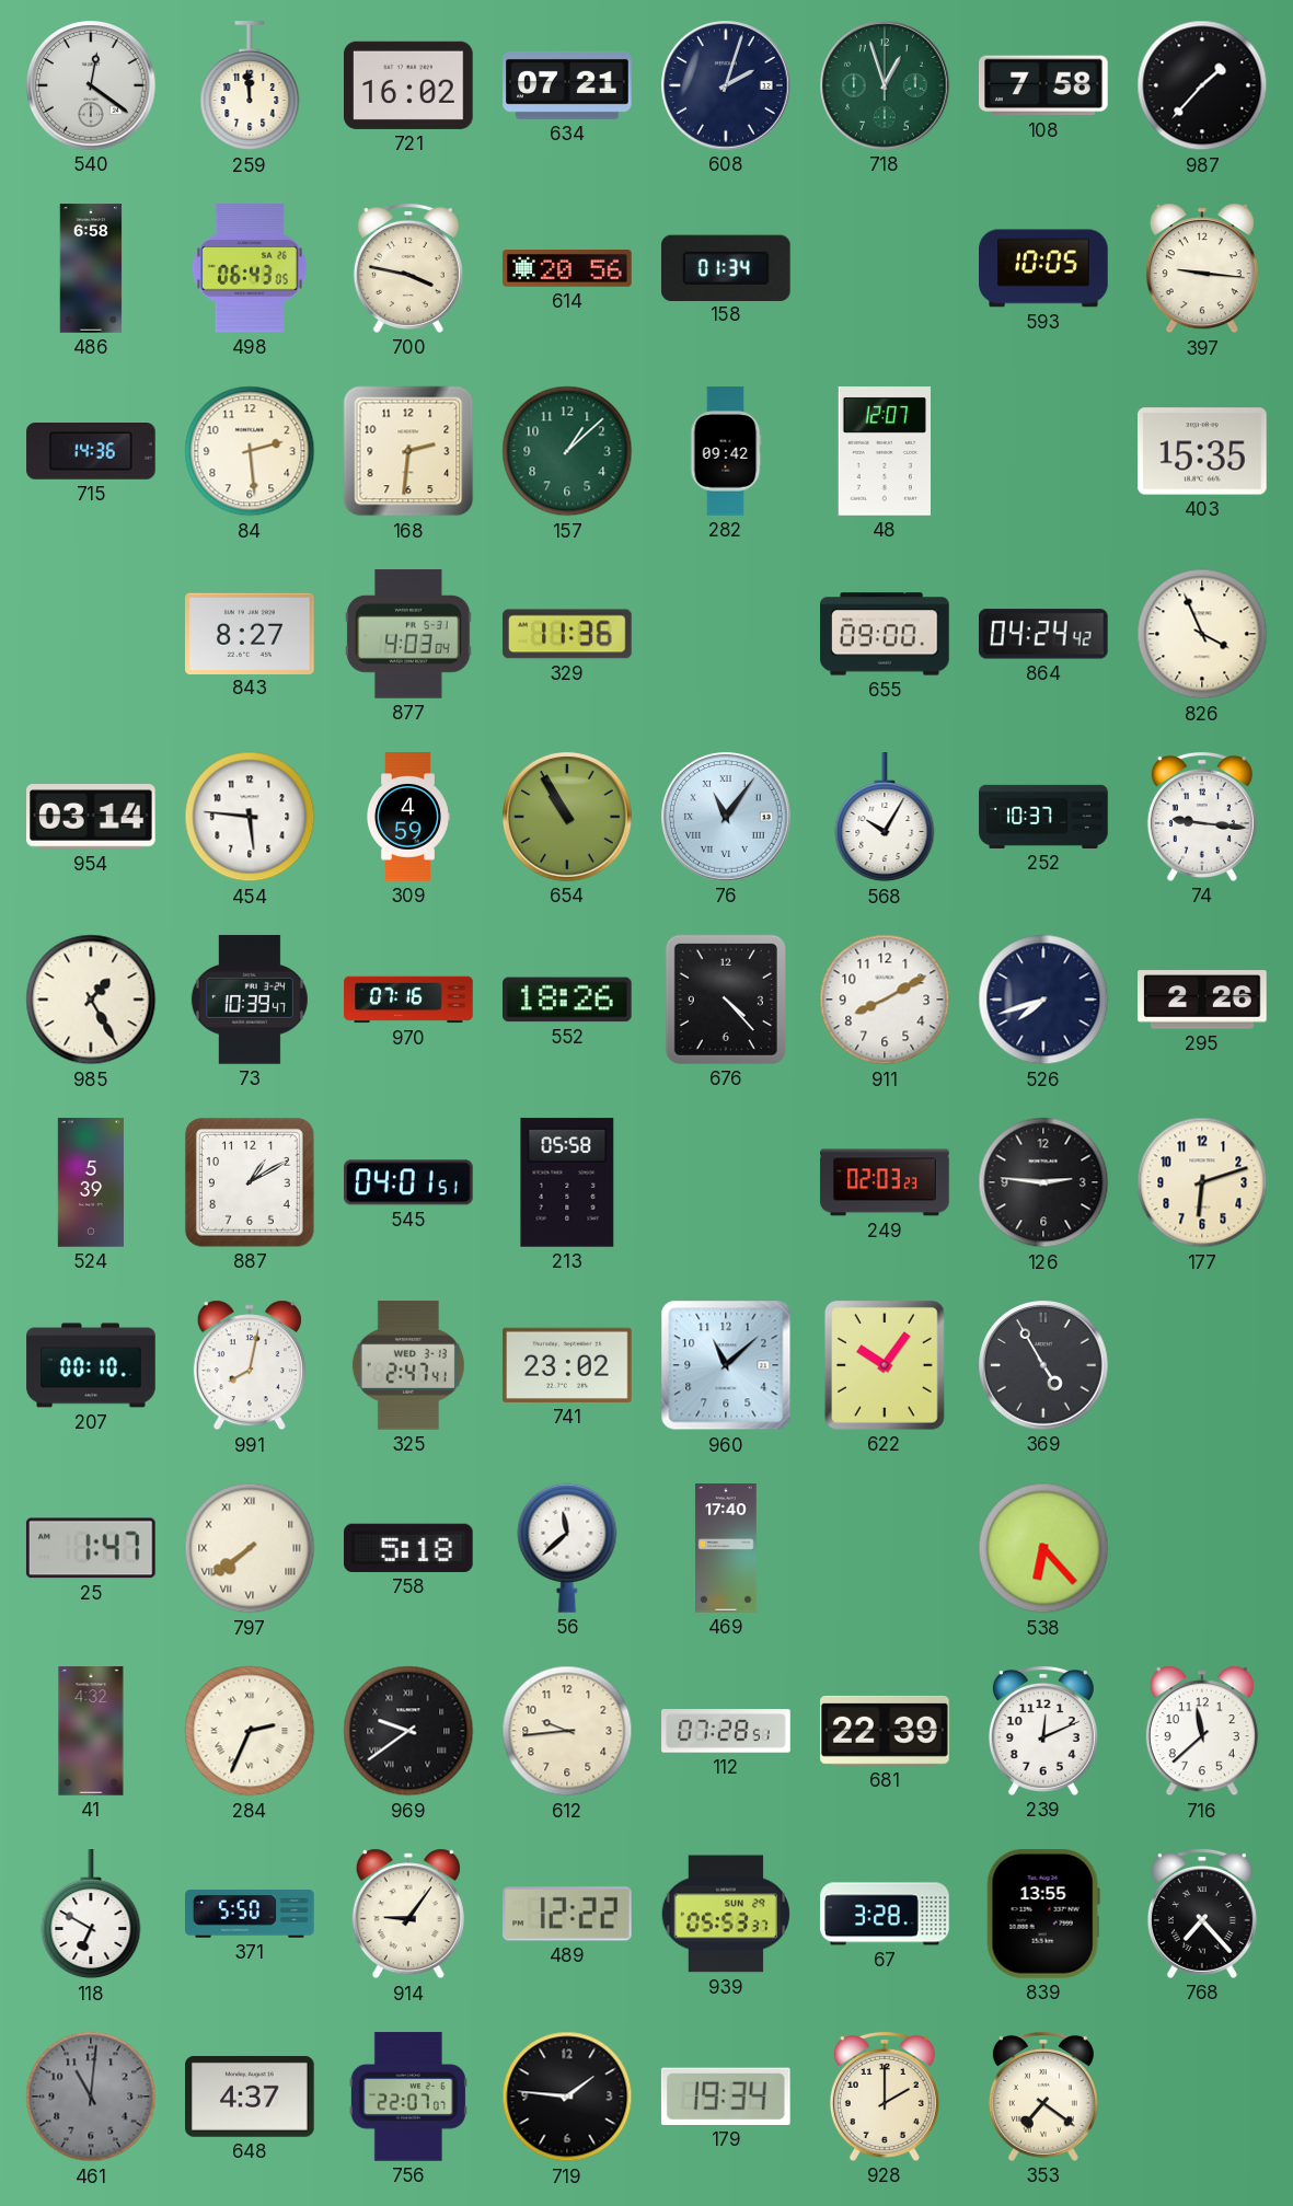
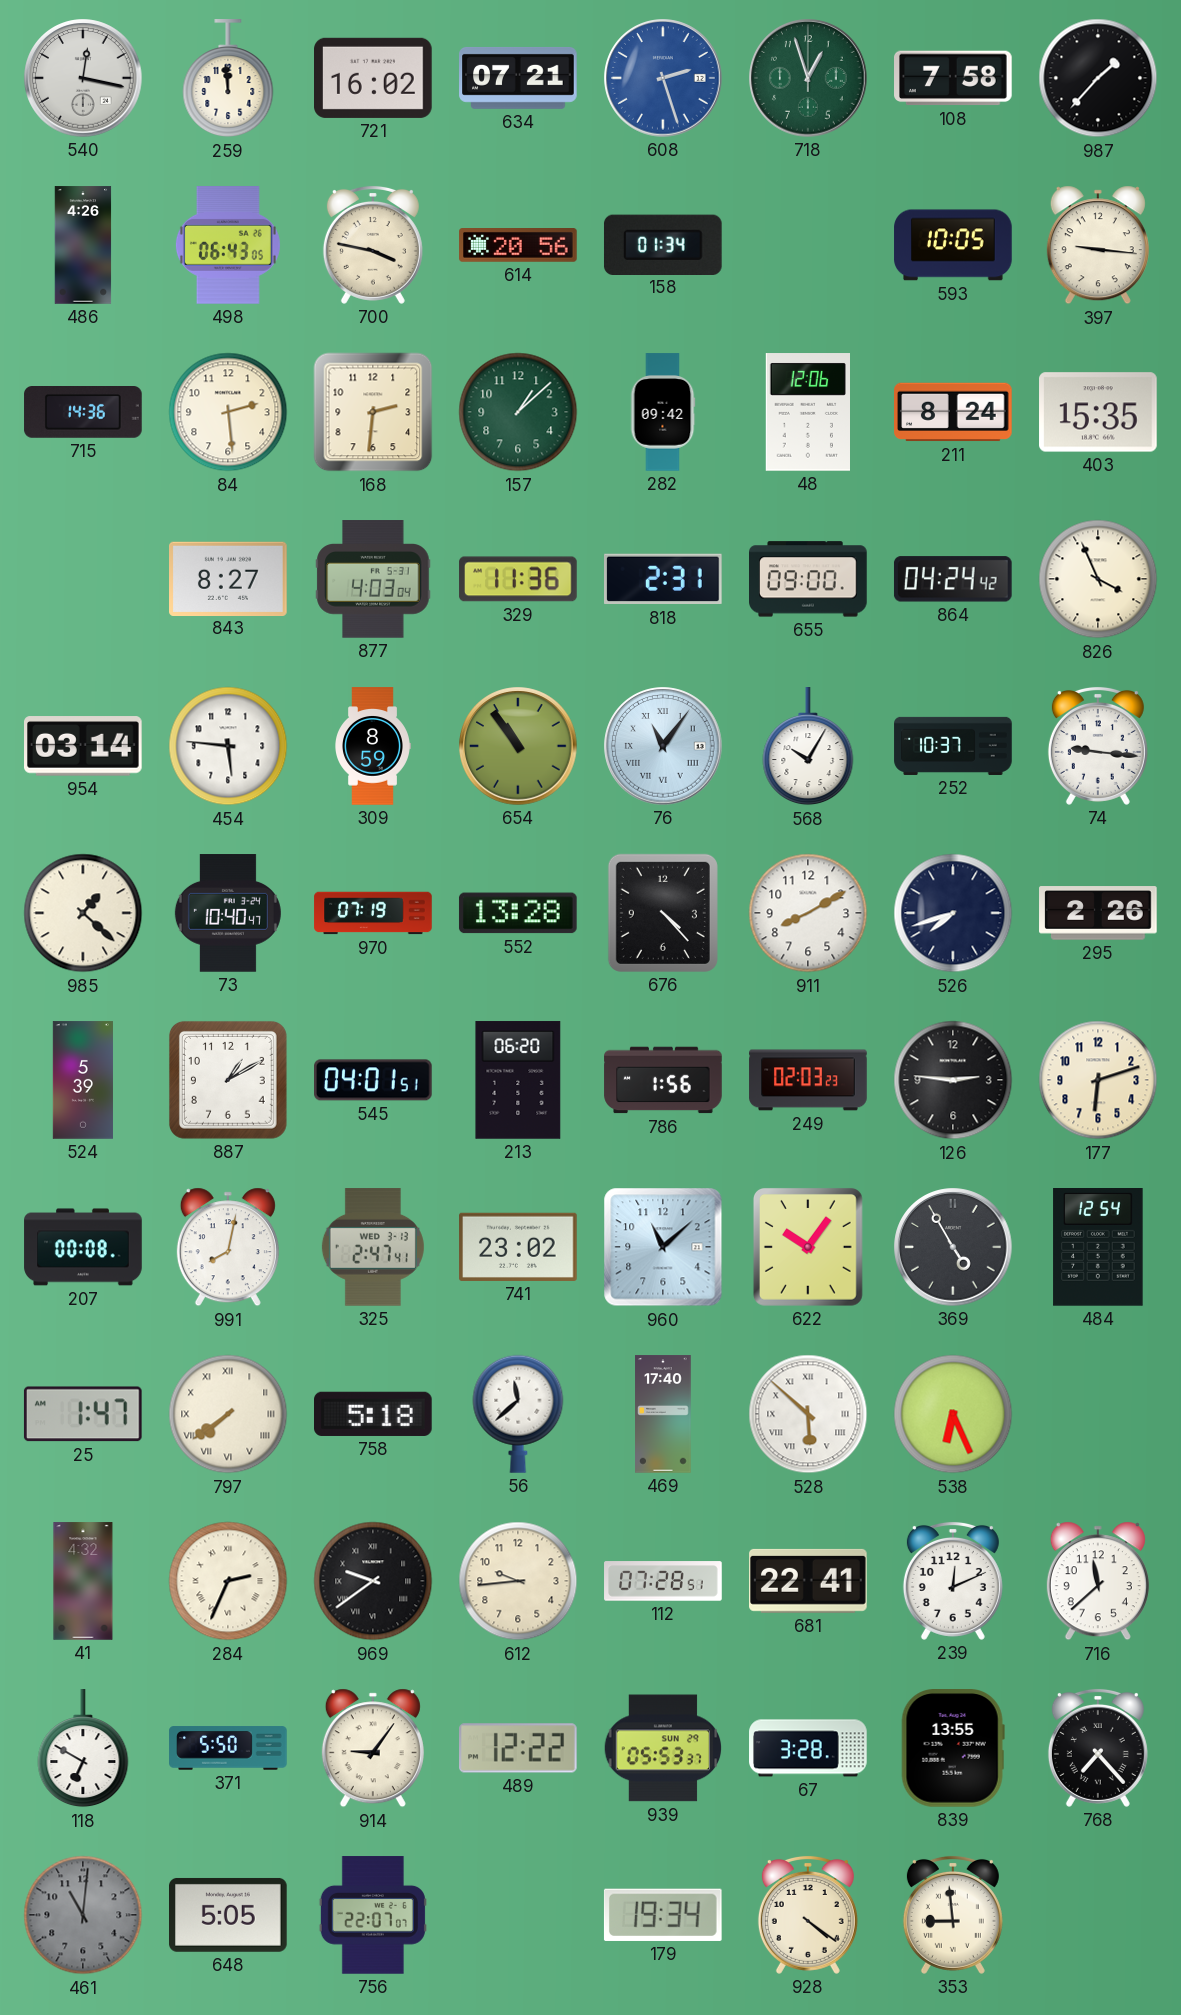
540: 12:21 -> 12:17 (83, 78)
608: 2:03 -> 2:27 (663, 78)
608 dial: navy -> blue (663, 78)
486: 6:58 -> 4:26 (83, 245)
48: 12:07 -> 12:06 (807, 412)
211: none -> 8:24 (953, 412)
818: none -> 2:31 (664, 579)
309: 4:59 -> 8:59 (373, 746)
654: 10:55 -> 10:54 (518, 746)
985: 1:25 -> 1:22 (83, 913)
73: 10:39 -> 10:40 (228, 913)
970: 07:16 -> 07:19 (373, 913)
552: 18:26 -> 13:28 (518, 913)
213: 05:58 -> 06:20 (518, 1080)
786: none -> 1:56 (663, 1080)
207: 00:10 -> 00:08 (83, 1247)
484: none -> 12:54 (1098, 1248)
528: none -> 5:52 (808, 1414)
538: 6:23 -> 6:26 (953, 1414)
681: 22:39 -> 22:41 (809, 1581)
648: 4:37 -> 5:05 (229, 1915)
719: 1:46 -> none (567, 2097)
928: 2:00 -> 4:21 (808, 1915)
353: 7:21 -> 8:59 (953, 1915)
